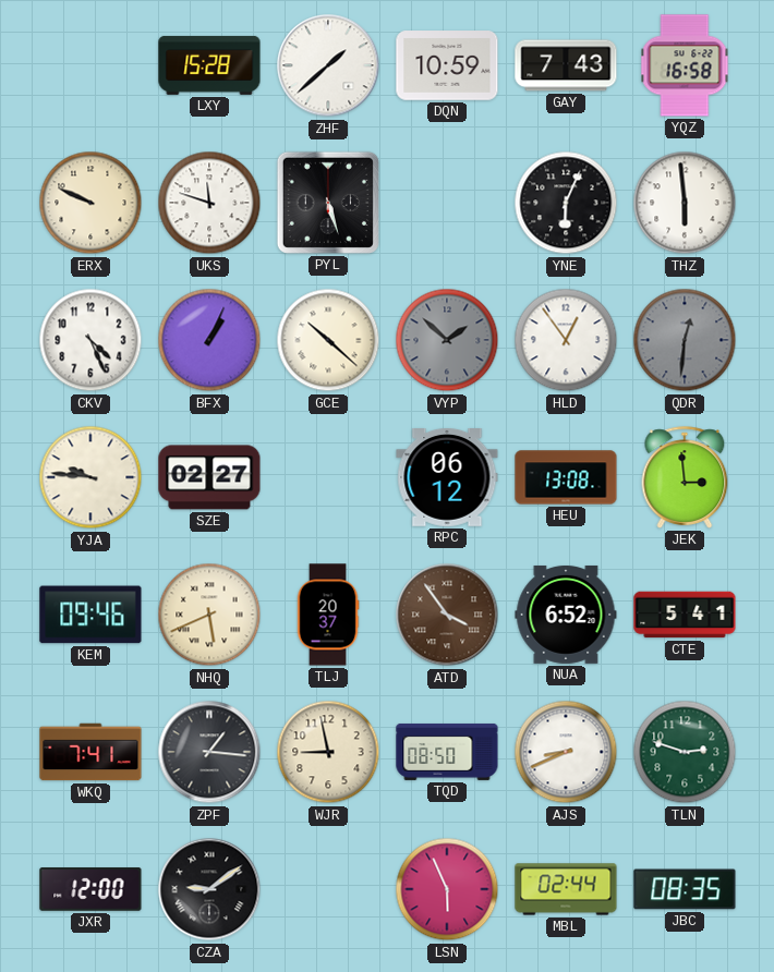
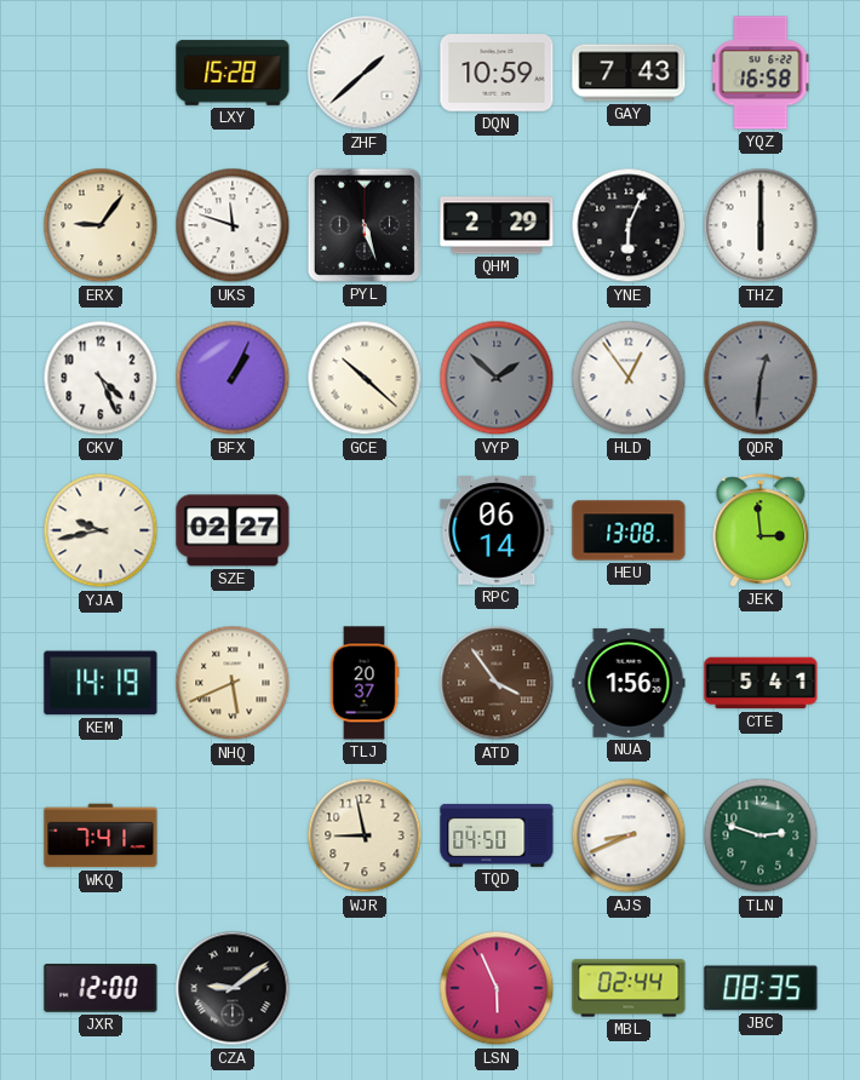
ERX: 9:49 -> 9:06 (101, 225)
QHM: none -> 2:29 (497, 225)
THZ: 5:59 -> 6:00 (761, 225)
YJA: 9:46 -> 9:43 (101, 530)
RPC: 06:12 -> 06:14 (497, 532)
KEM: 09:46 -> 14:19 (101, 683)
NUA: 6:52 -> 1:56 (629, 683)
ZPF: 1:16 -> none (209, 752)
TQD: 08:50 -> 04:50 (497, 835)
